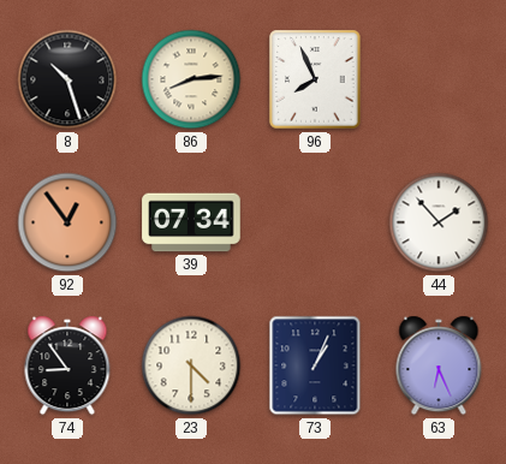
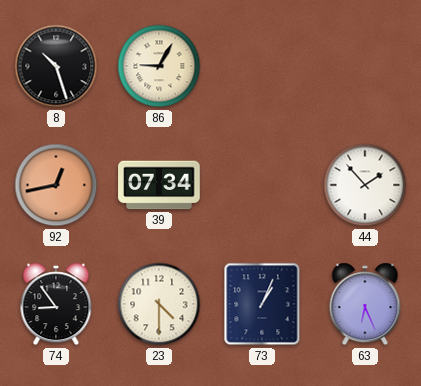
86: 8:14 -> 9:05 (159, 66)
96: 7:56 -> none (315, 79)
92: 12:54 -> 12:43 (56, 185)
